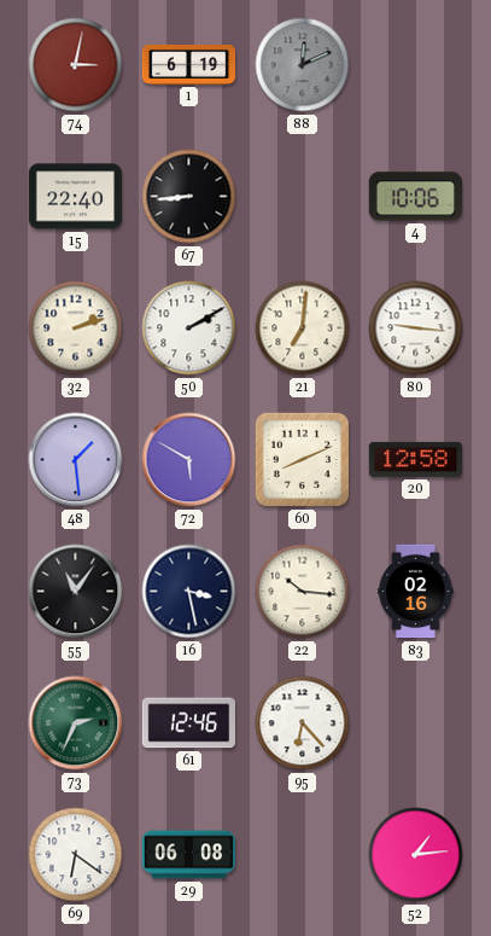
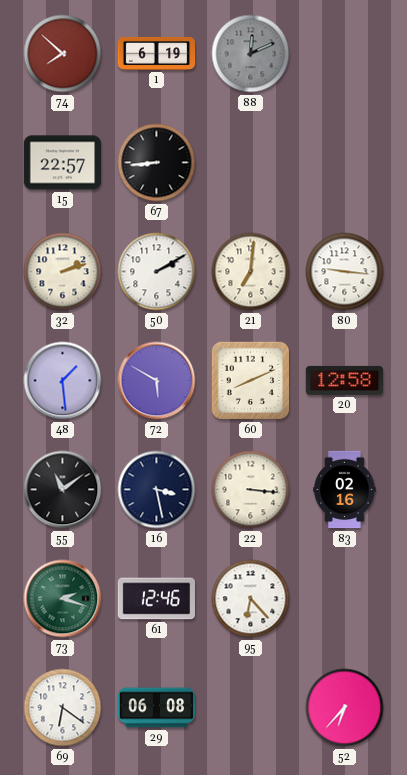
74: 3:02 -> 7:52 (63, 54)
15: 22:40 -> 22:57 (62, 163)
4: 10:06 -> none (415, 197)
55: 11:06 -> 11:09 (63, 490)
22: 10:16 -> 3:16 (251, 490)
73: 2:34 -> 2:18 (63, 599)
52: 1:14 -> 6:37 (345, 708)
